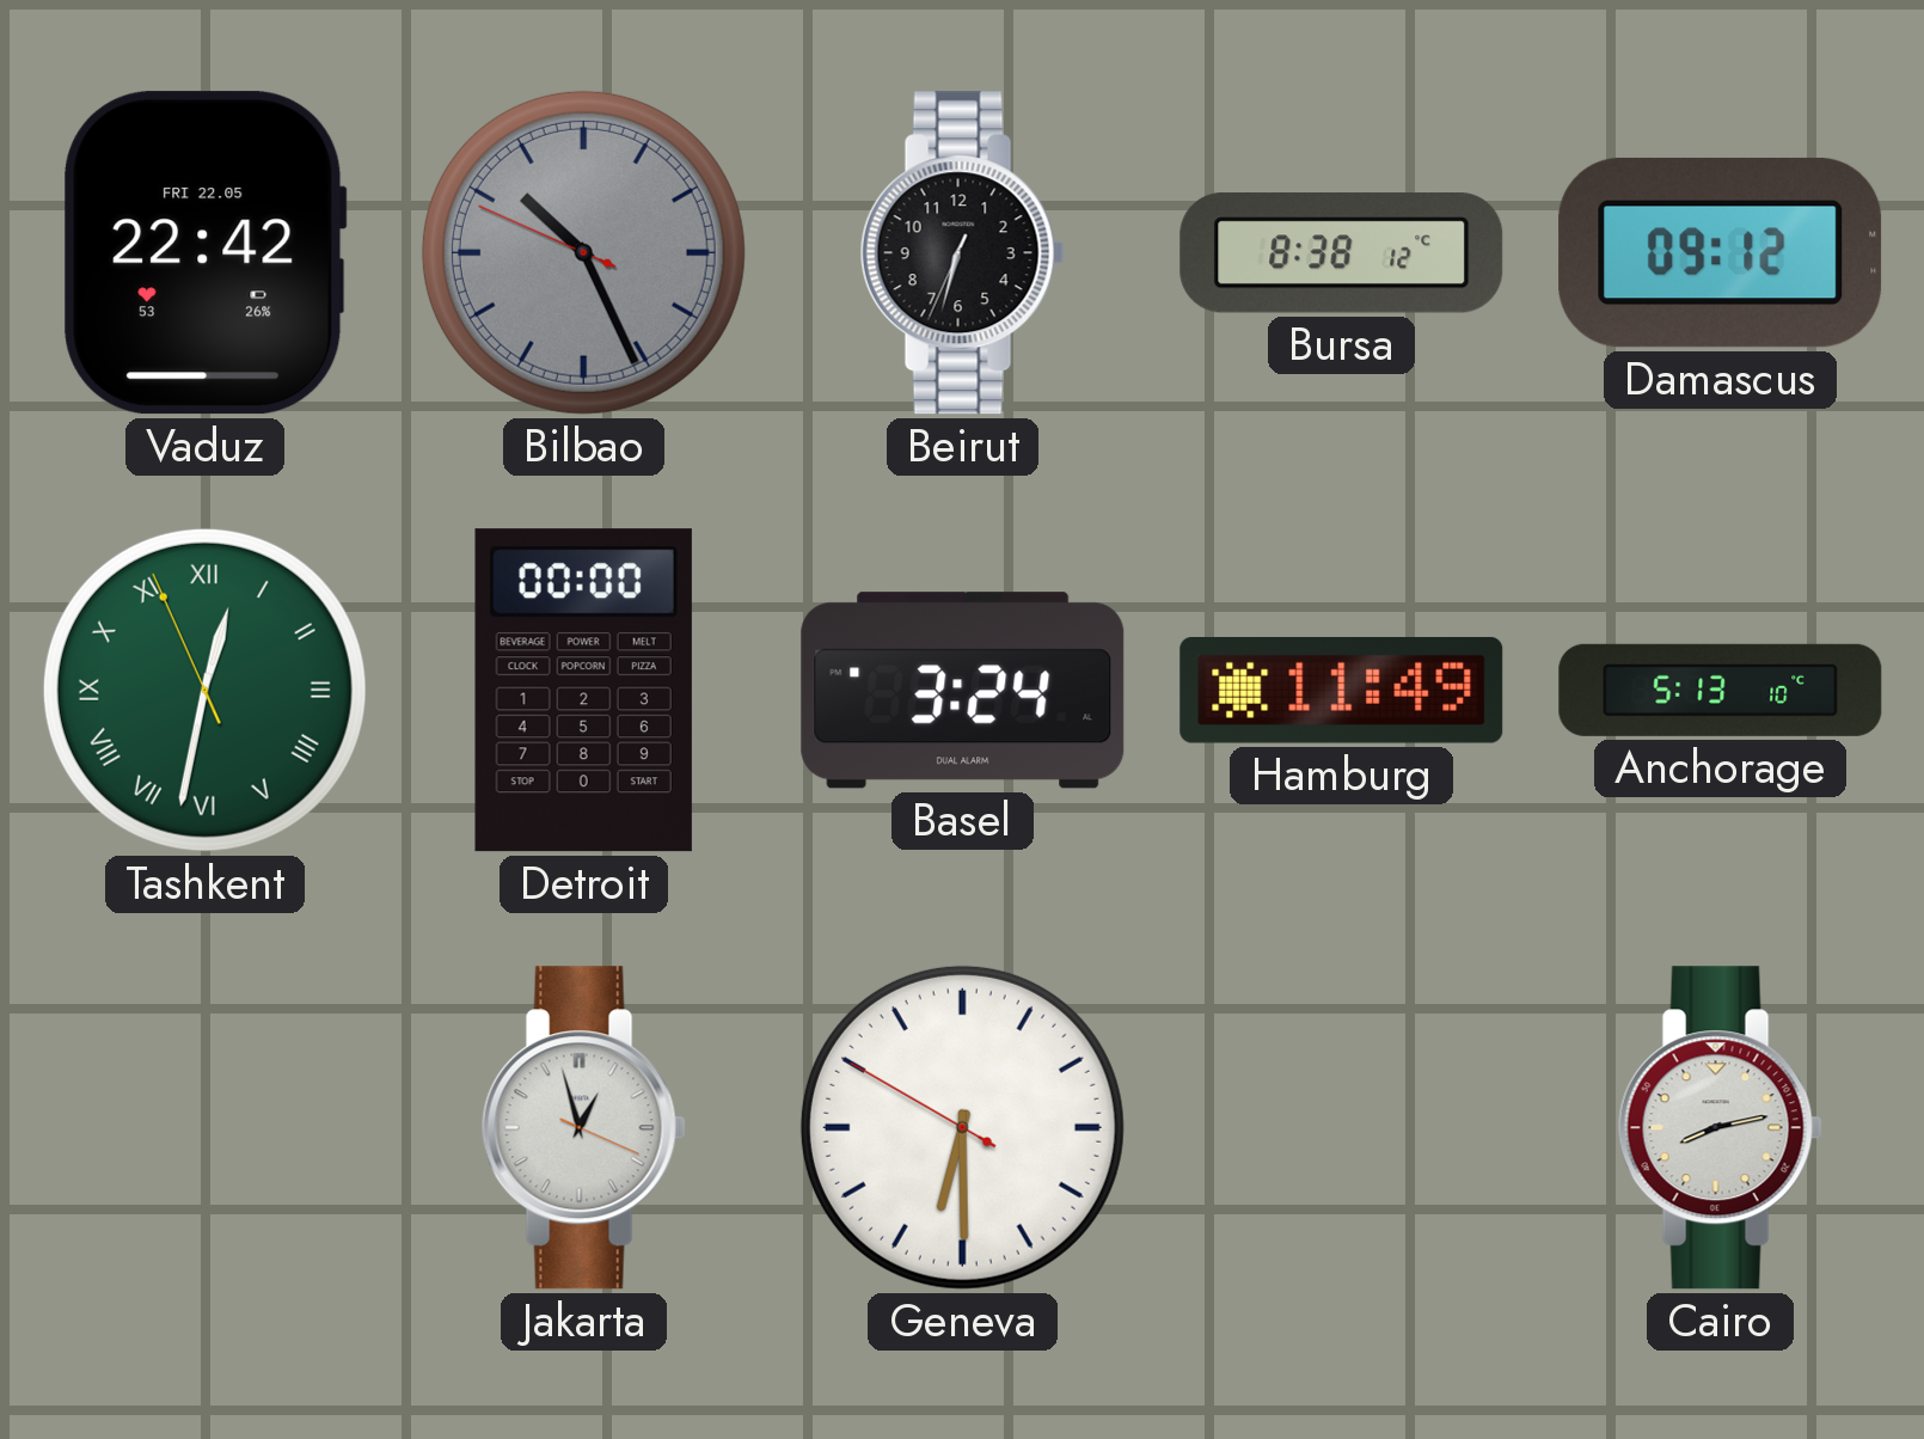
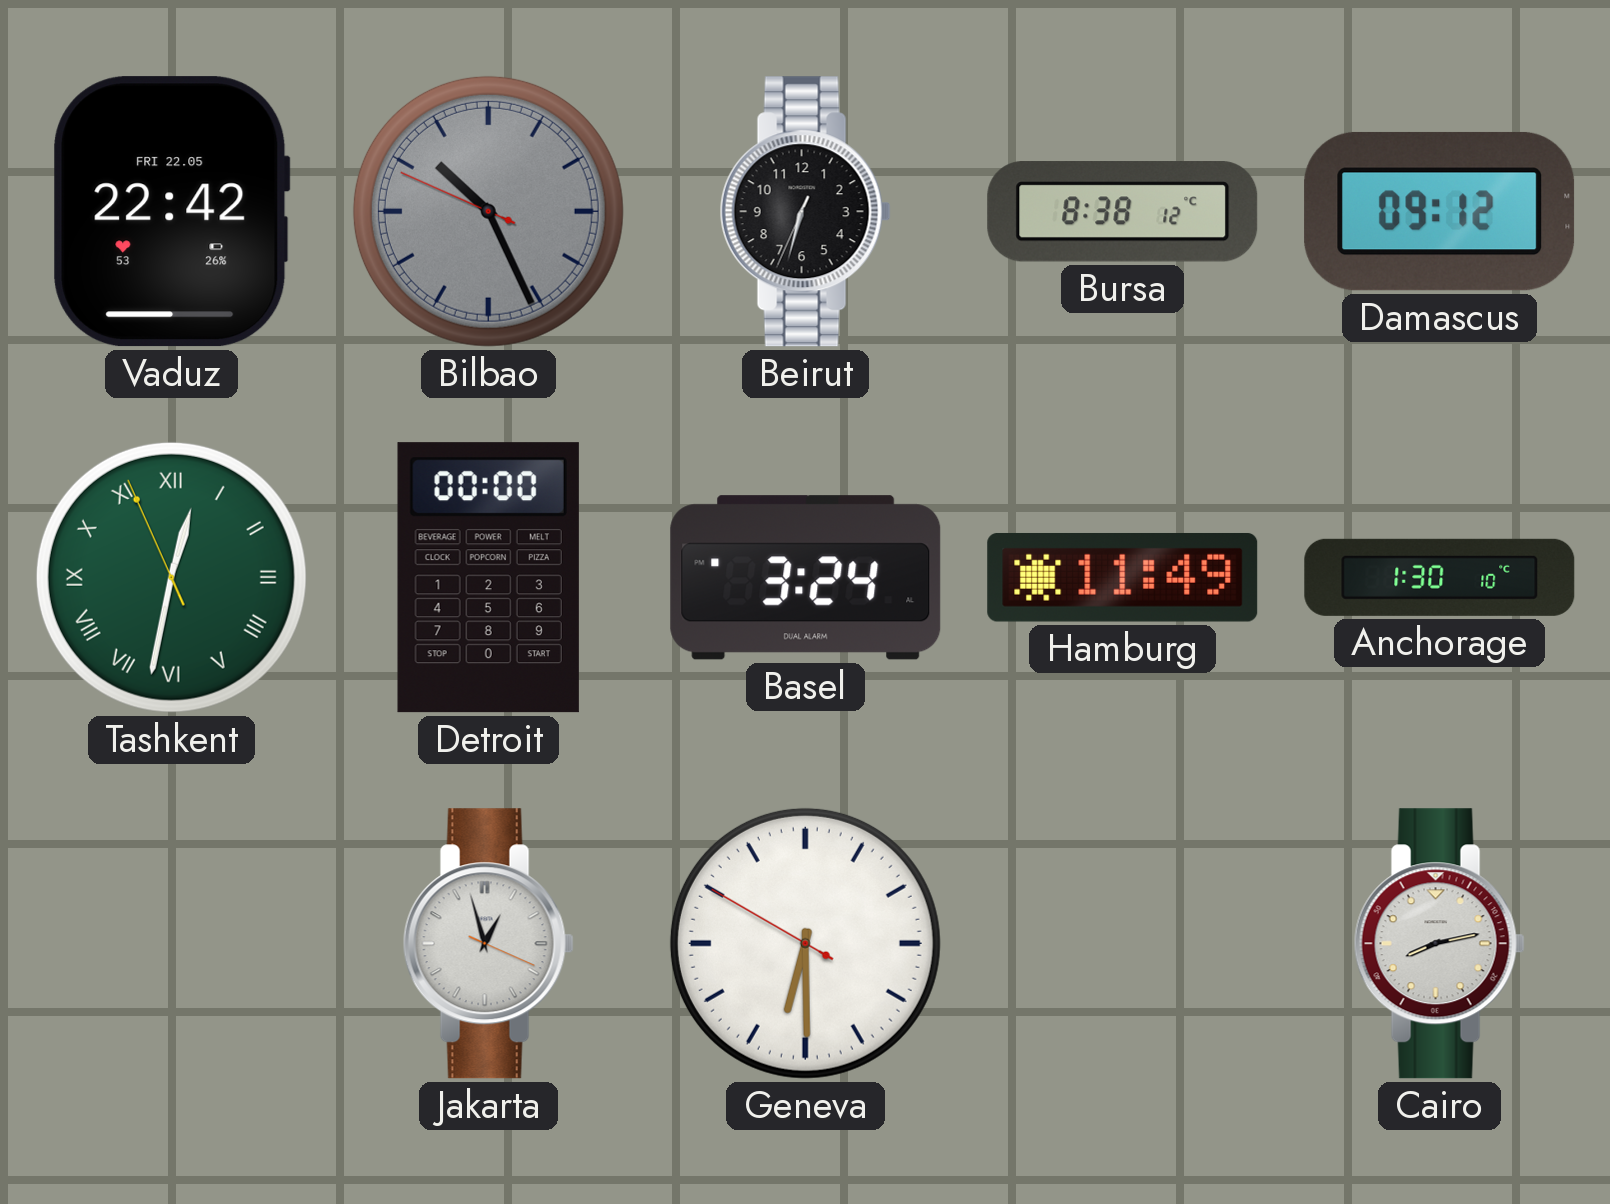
Anchorage: 5:13 -> 1:30 (1440, 577)
